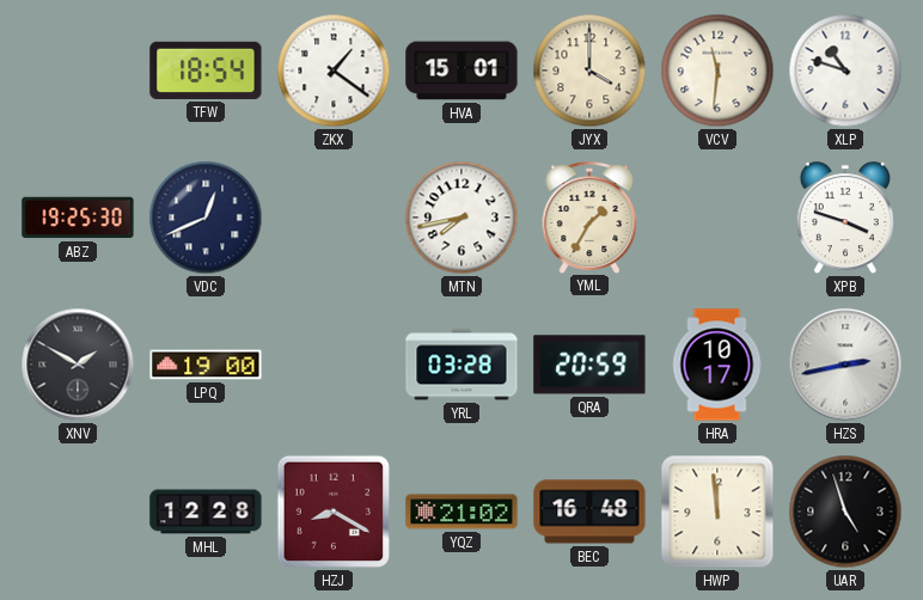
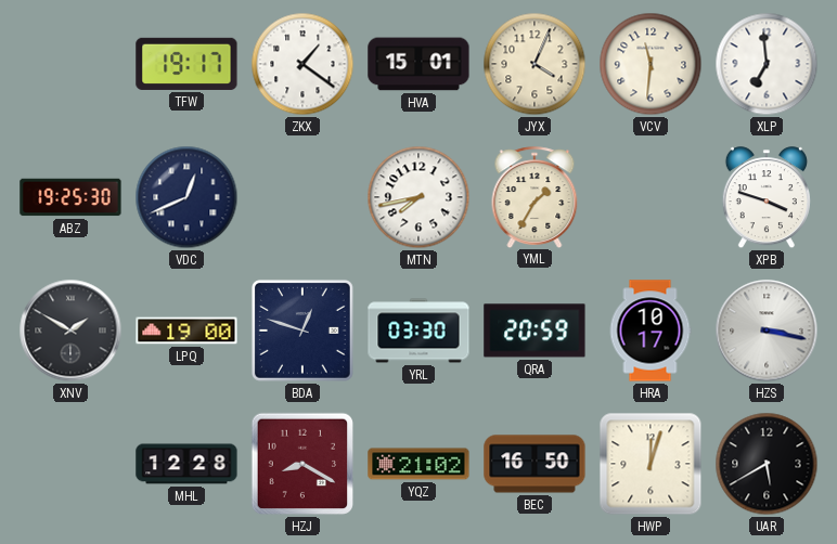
TFW: 18:54 -> 19:17 (186, 64)
JYX: 4:00 -> 4:04 (535, 64)
XLP: 10:48 -> 6:59 (767, 64)
BDA: none -> 12:48 (302, 331)
YRL: 03:28 -> 03:30 (419, 331)
HZS: 2:43 -> 3:17 (767, 331)
BEC: 16:48 -> 16:50 (535, 464)
HWP: 11:59 -> 12:03 (651, 464)
UAR: 4:57 -> 5:40 (767, 464)
